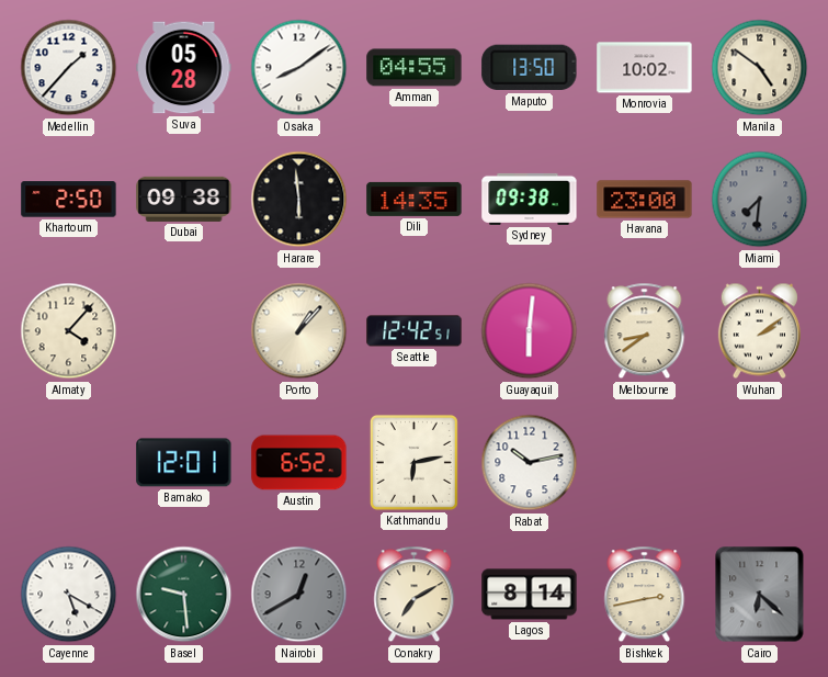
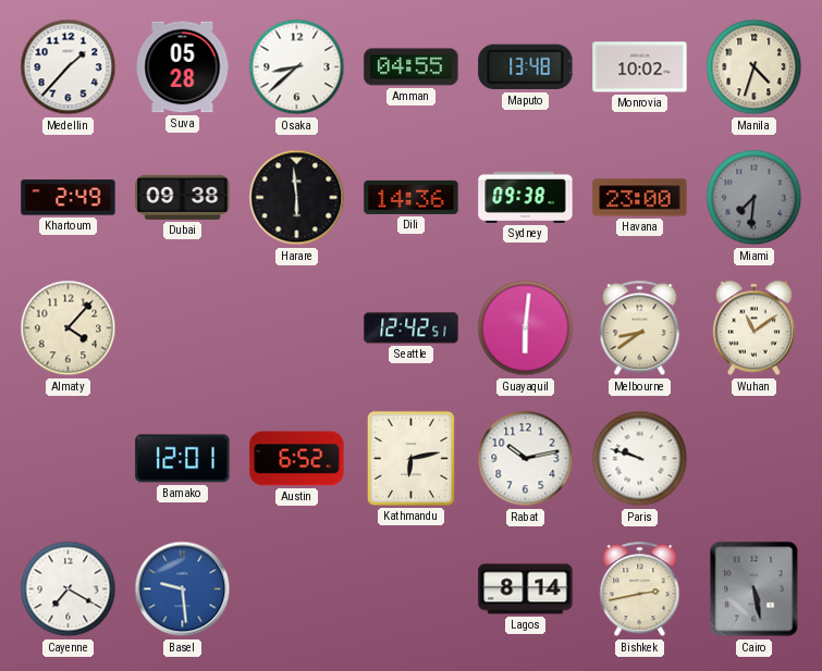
Osaka: 8:09 -> 8:38 (297, 67)
Maputo: 13:50 -> 13:48 (526, 67)
Manila: 4:51 -> 4:33 (754, 67)
Khartoum: 2:50 -> 2:49 (69, 198)
Dili: 14:35 -> 14:36 (412, 197)
Porto: 1:07 -> none (299, 331)
Wuhan: 2:09 -> 11:09 (753, 328)
Paris: none -> 9:48 (640, 459)
Cayenne: 5:20 -> 7:20 (69, 589)
Basel dial: green -> blue (183, 589)
Nairobi: 12:40 -> none (299, 595)
Conakry: 7:10 -> none (415, 595)
Cairo: 6:22 -> 5:28 (754, 589)
